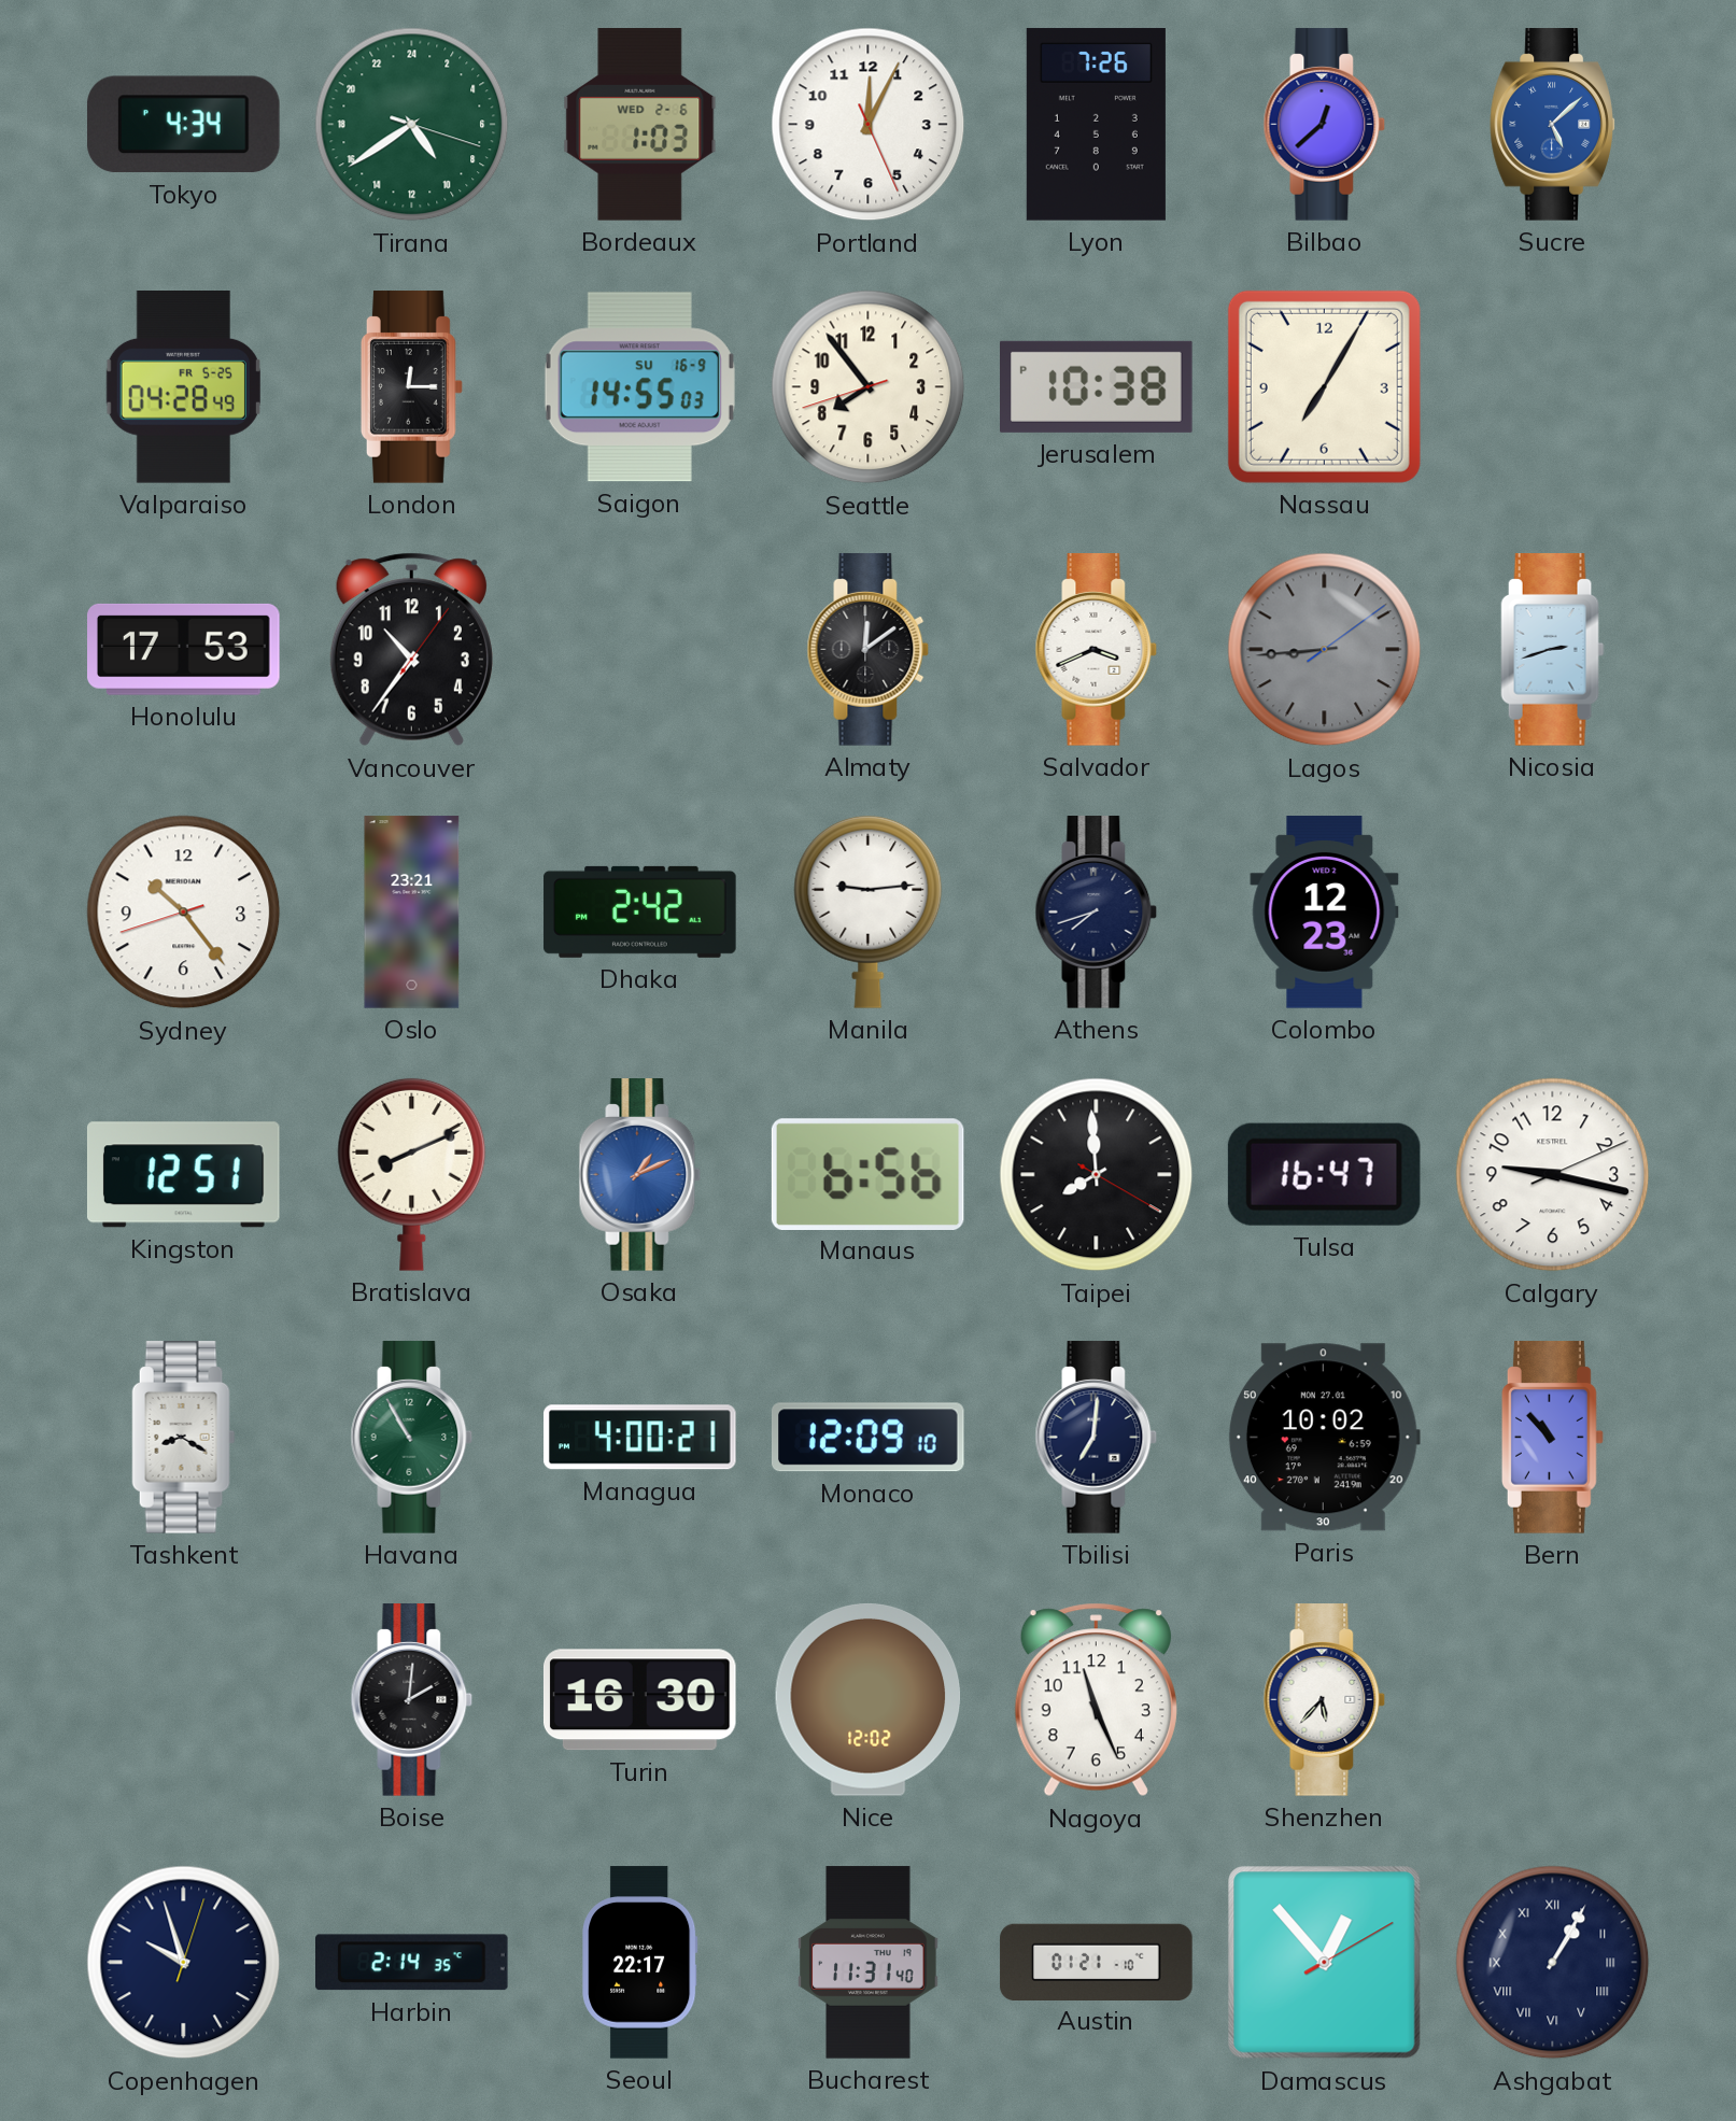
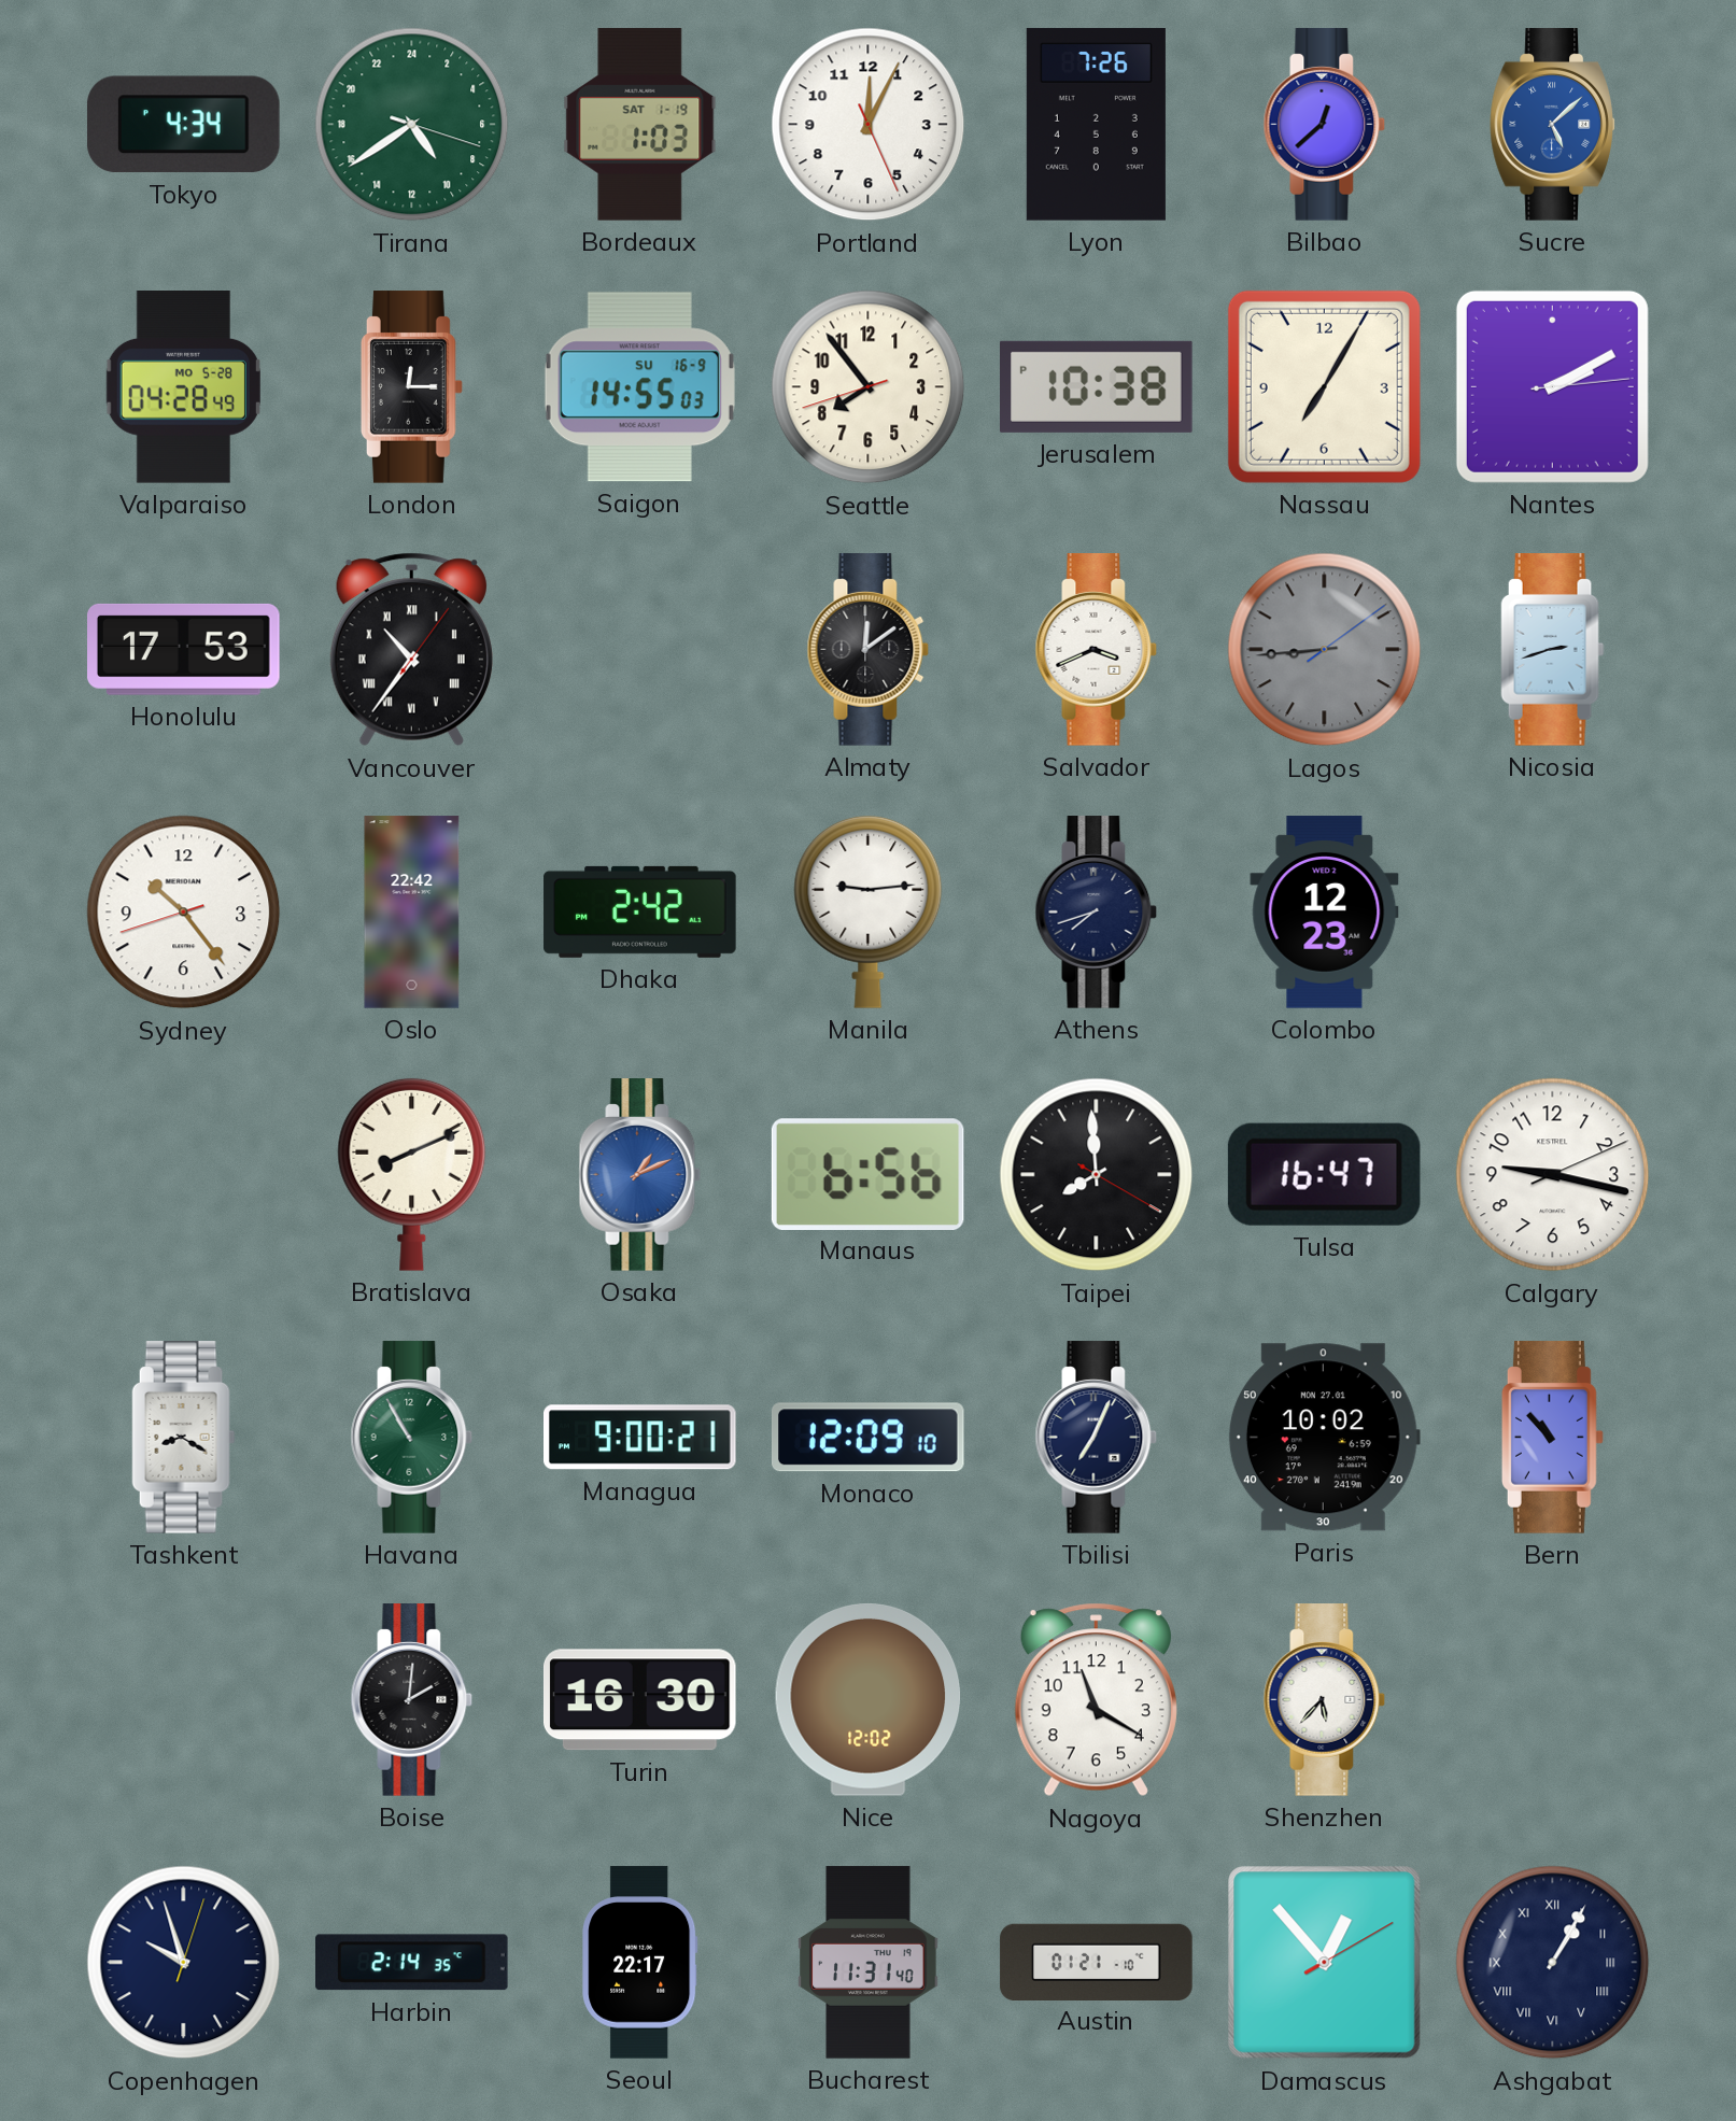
Bordeaux date: WED 2-6 -> SAT 1-19 (640, 125)
Valparaiso date: FR 5-25 -> MO 5-28 (183, 387)
Nantes: none -> 2:10 (1552, 386)
Vancouver numerals: Arabic -> Roman (411, 650)
Oslo: 23:21 -> 22:42 (412, 913)
Kingston: 12:51 -> none (183, 1175)
Managua: 4:00 -> 9:00 (640, 1438)
Tbilisi: 7:01 -> 7:04 (1097, 1438)
Nagoya: 11:26 -> 11:20 (1096, 1700)
